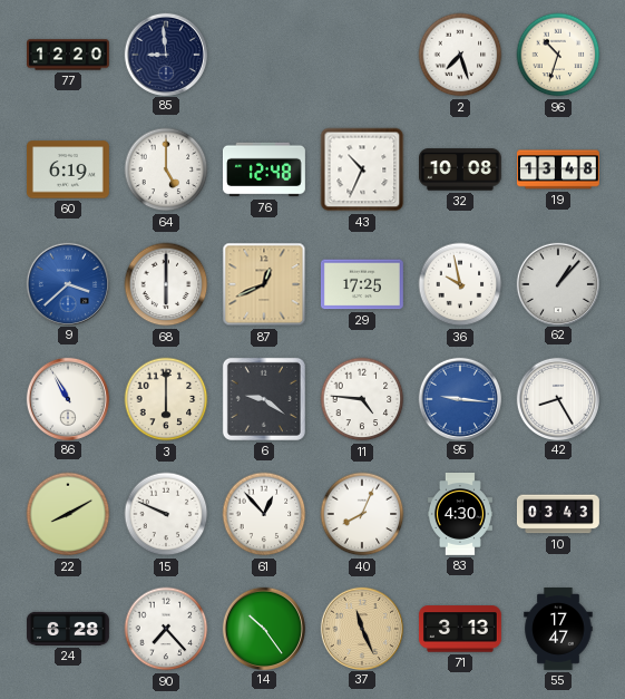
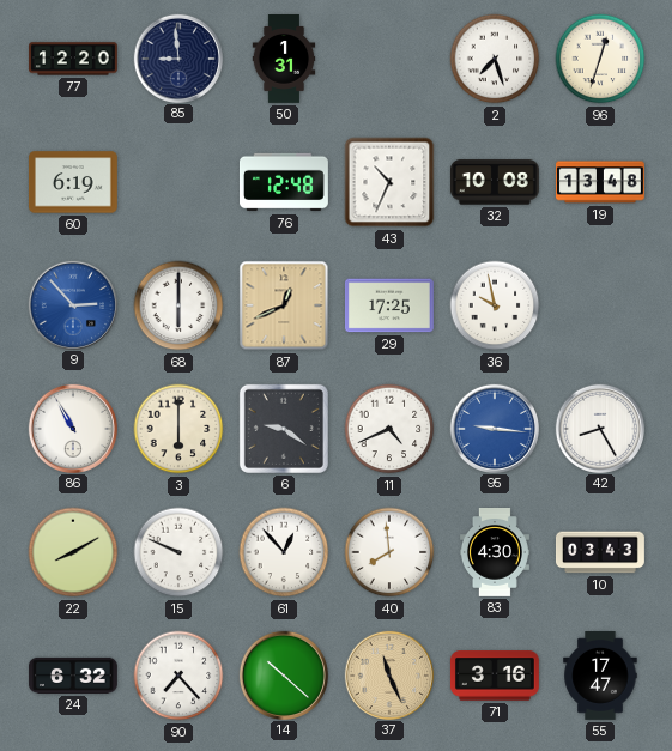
50: none -> 1:31 (284, 60)
96: 10:33 -> 12:33 (600, 59)
64: 5:00 -> none (166, 169)
9: 3:38 -> 2:53 (72, 304)
62: 1:07 -> none (557, 283)
11: 4:46 -> 4:41 (389, 429)
40: 8:04 -> 7:59 (389, 552)
24: 6:28 -> 6:32 (74, 676)
14: 10:24 -> 10:22 (283, 674)
71: 3:13 -> 3:16 (495, 676)
